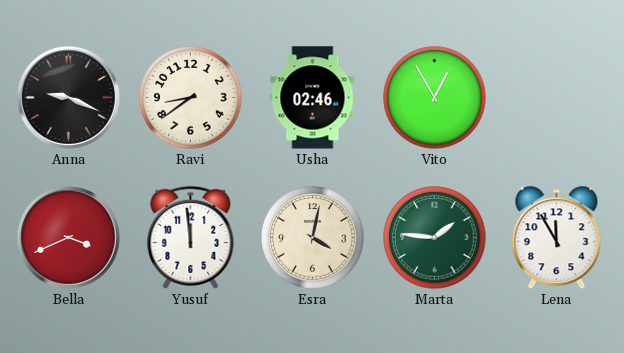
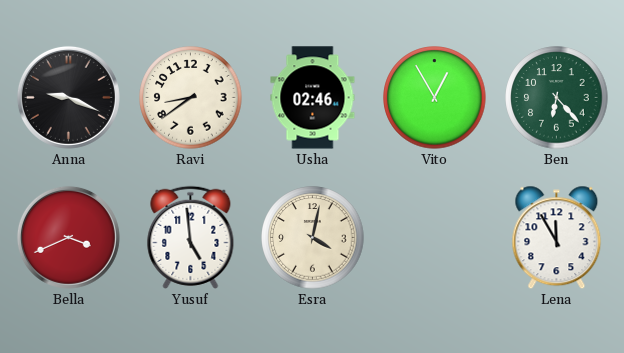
Ben: none -> 6:23 (557, 98)
Yusuf: 11:59 -> 4:59 (191, 237)
Marta: 1:46 -> none (435, 238)
